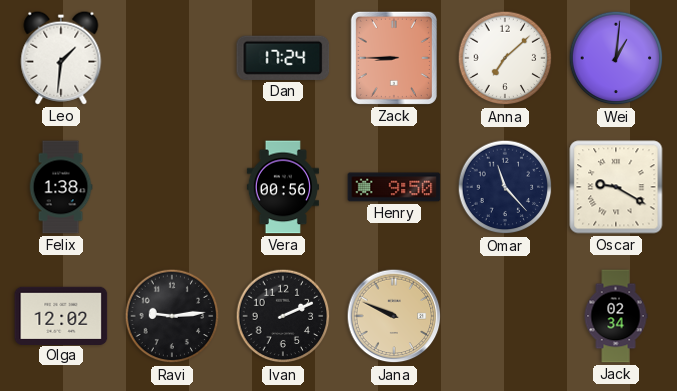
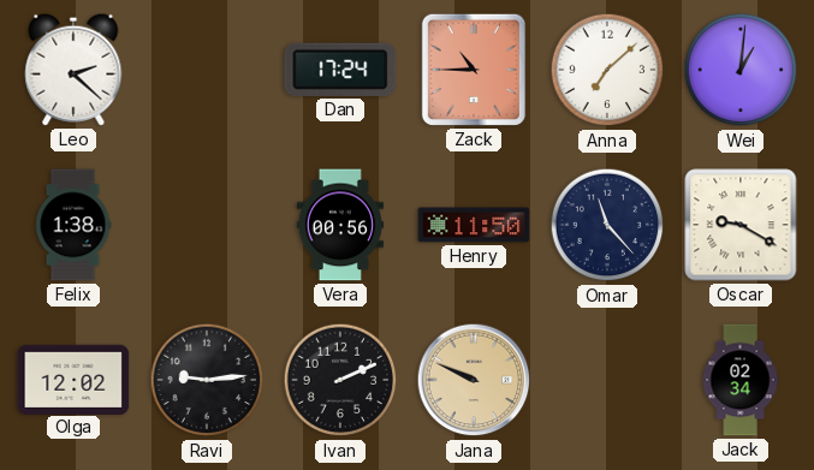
Leo: 1:31 -> 2:22 (73, 70)
Zack: 8:45 -> 10:45 (474, 70)
Henry: 9:50 -> 11:50 (474, 225)
